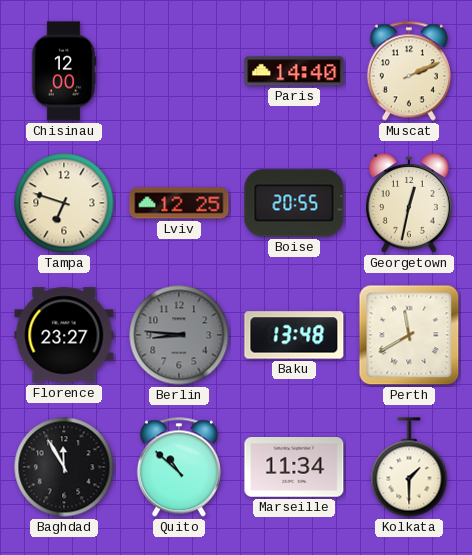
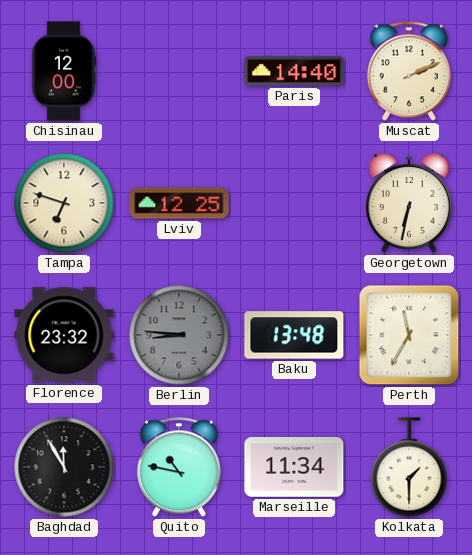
Boise: 20:55 -> none (294, 203)
Georgetown: 12:32 -> 6:32 (410, 203)
Florence: 23:27 -> 23:32 (64, 335)
Perth: 11:40 -> 11:35 (409, 335)
Quito: 10:52 -> 10:47 (179, 467)
